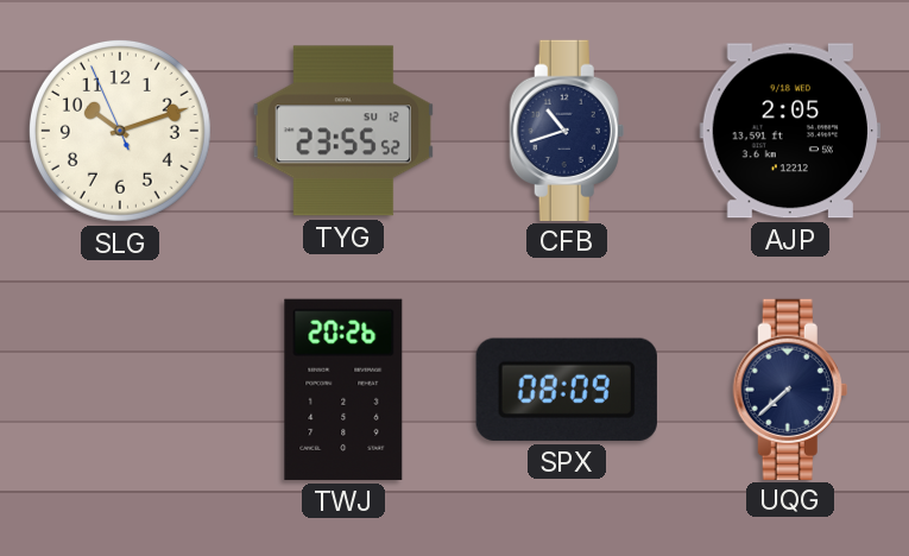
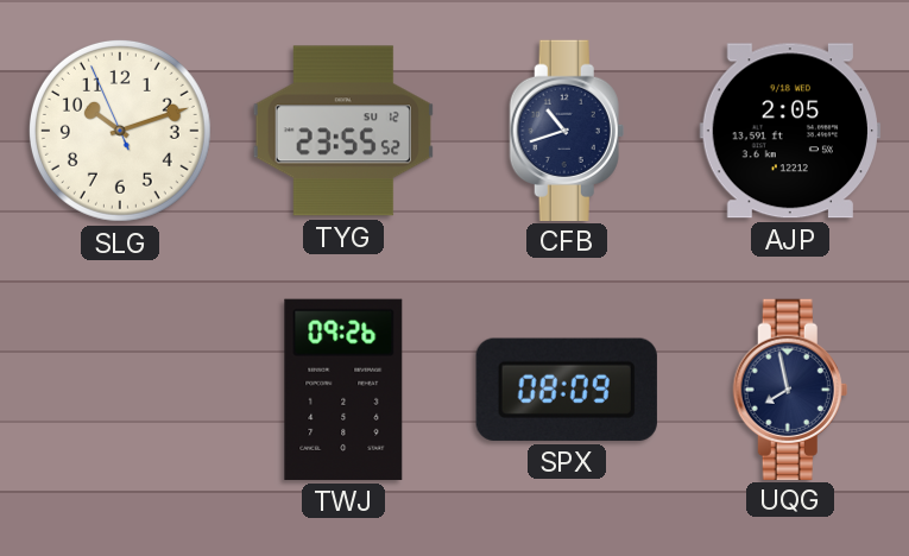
TWJ: 20:26 -> 09:26 (343, 390)
UQG: 7:38 -> 7:58 (790, 388)
